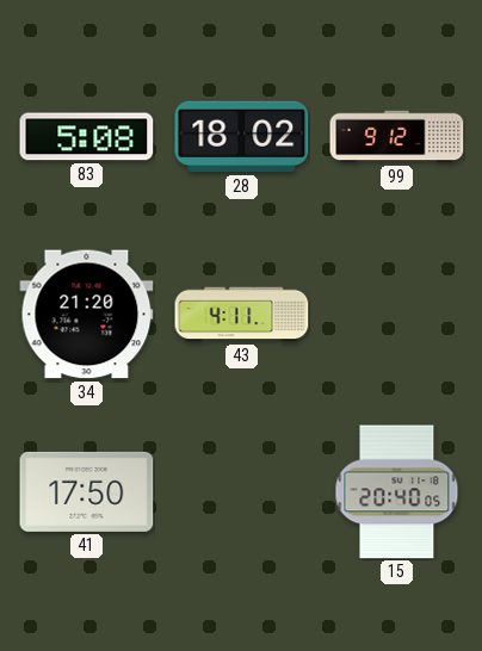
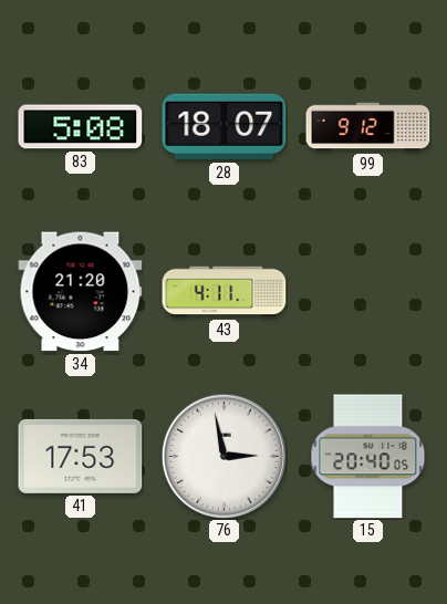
28: 18:02 -> 18:07 (225, 127)
41: 17:50 -> 17:53 (81, 456)
76: none -> 2:58 (224, 456)
